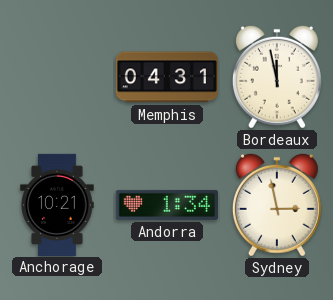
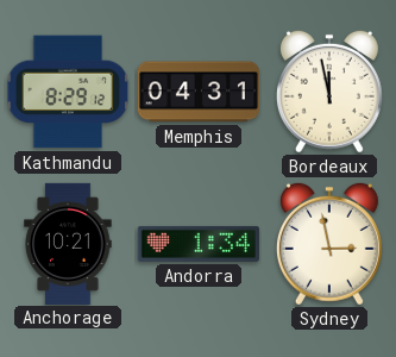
Kathmandu: none -> 8:29 (68, 92)
